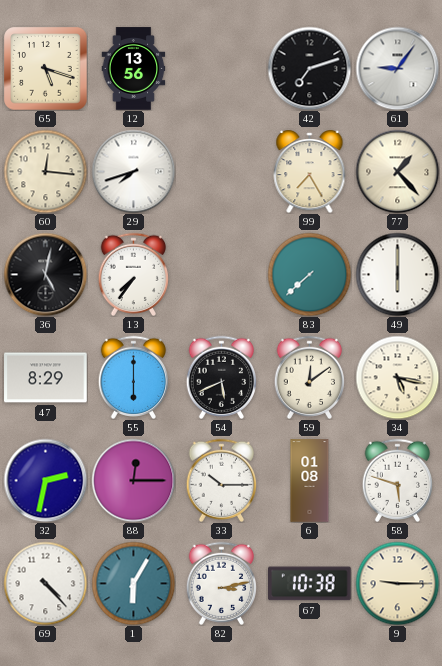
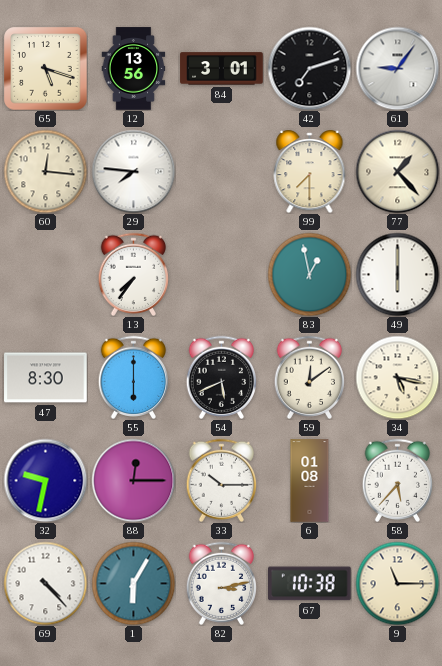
84: none -> 3:01 (222, 69)
29: 7:42 -> 7:46 (133, 171)
99: 7:25 -> 7:30 (310, 172)
36: 5:02 -> none (45, 274)
83: 7:38 -> 12:58 (309, 274)
47: 8:29 -> 8:30 (46, 378)
32: 2:32 -> 9:32 (45, 480)
58: 5:48 -> 5:37 (398, 480)
9: 9:15 -> 11:15 (397, 583)
